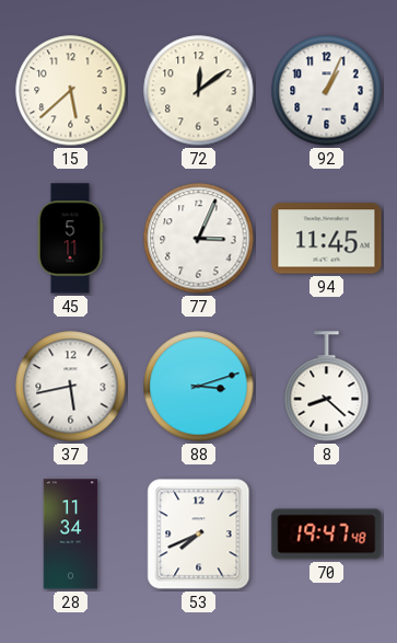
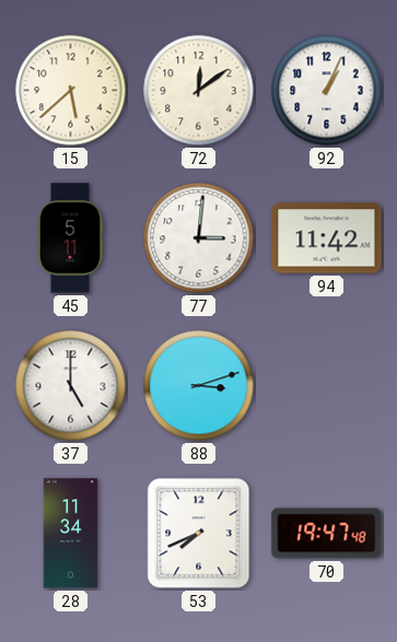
77: 3:04 -> 3:01 (199, 238)
94: 11:45 -> 11:42 (327, 238)
37: 5:43 -> 5:00 (71, 386)
8: 8:22 -> none (327, 387)
